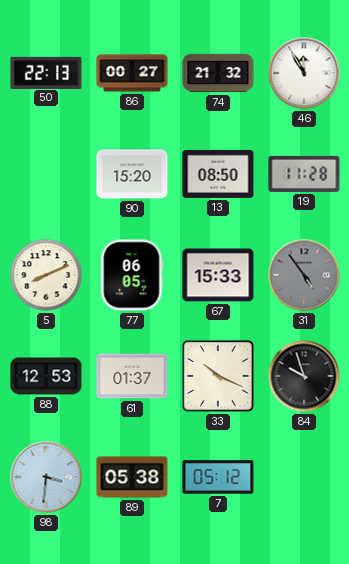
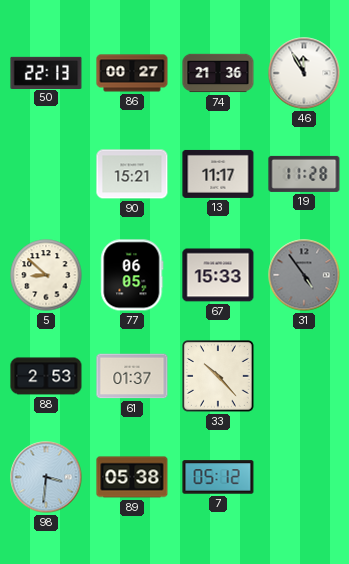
74: 21:32 -> 21:36 (218, 73)
90: 15:20 -> 15:21 (132, 174)
13: 08:50 -> 11:17 (218, 174)
5: 8:11 -> 8:52 (46, 275)
88: 12:53 -> 2:53 (46, 376)
33: 10:19 -> 10:23 (219, 377)
84: 9:57 -> none (304, 376)
